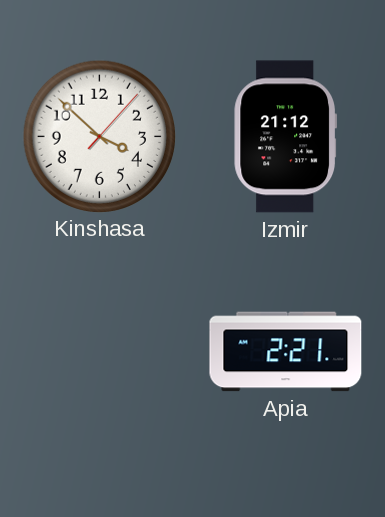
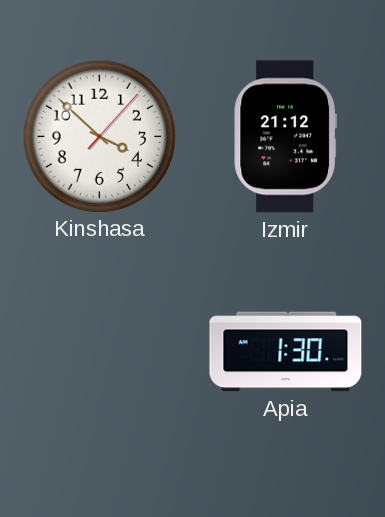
Apia: 2:21 -> 1:30 (286, 352)
